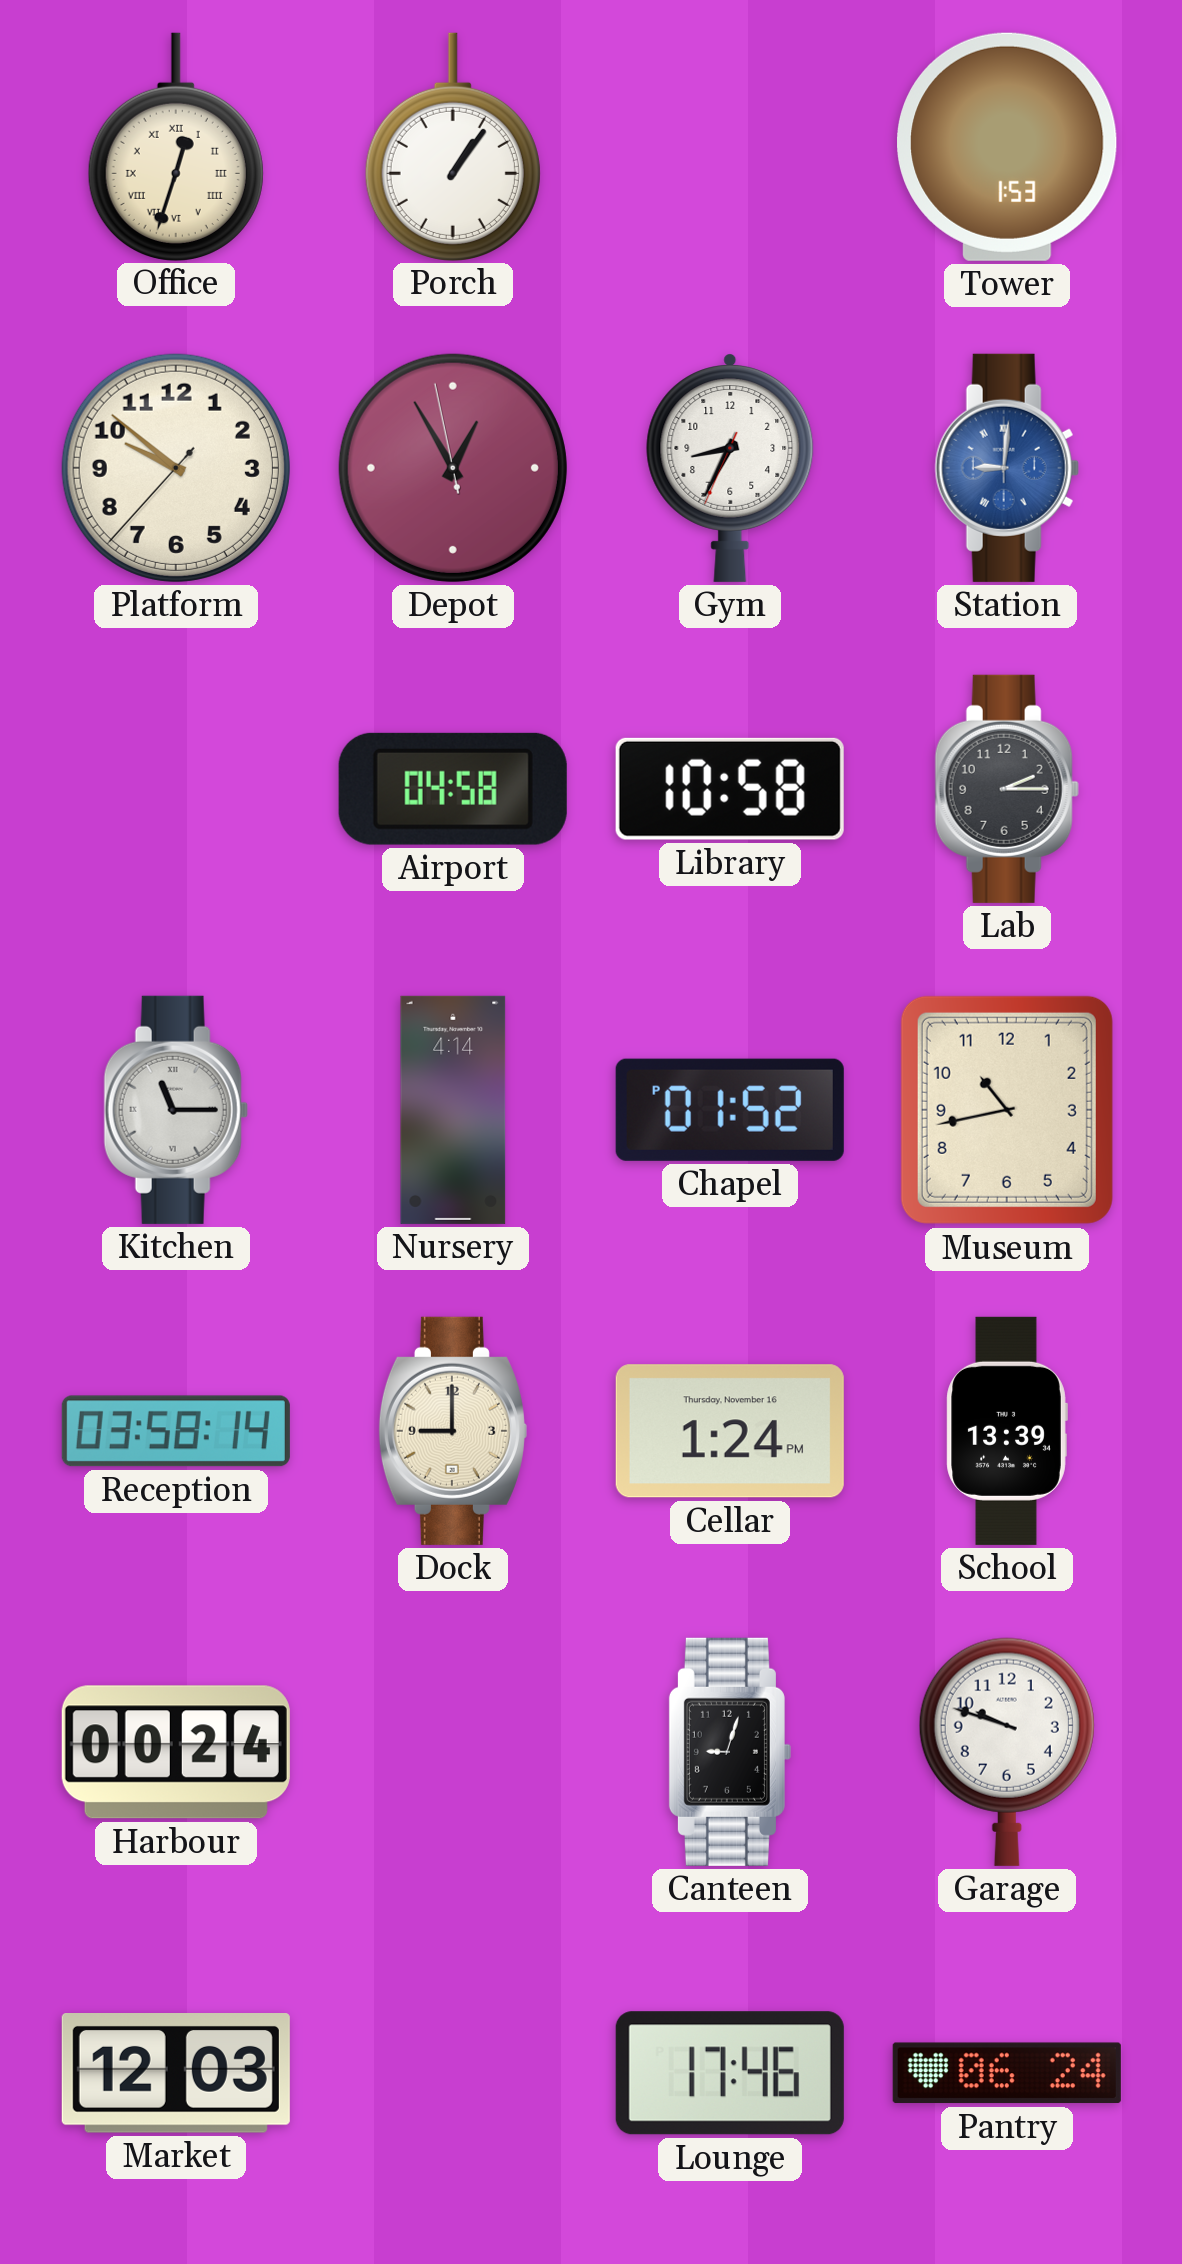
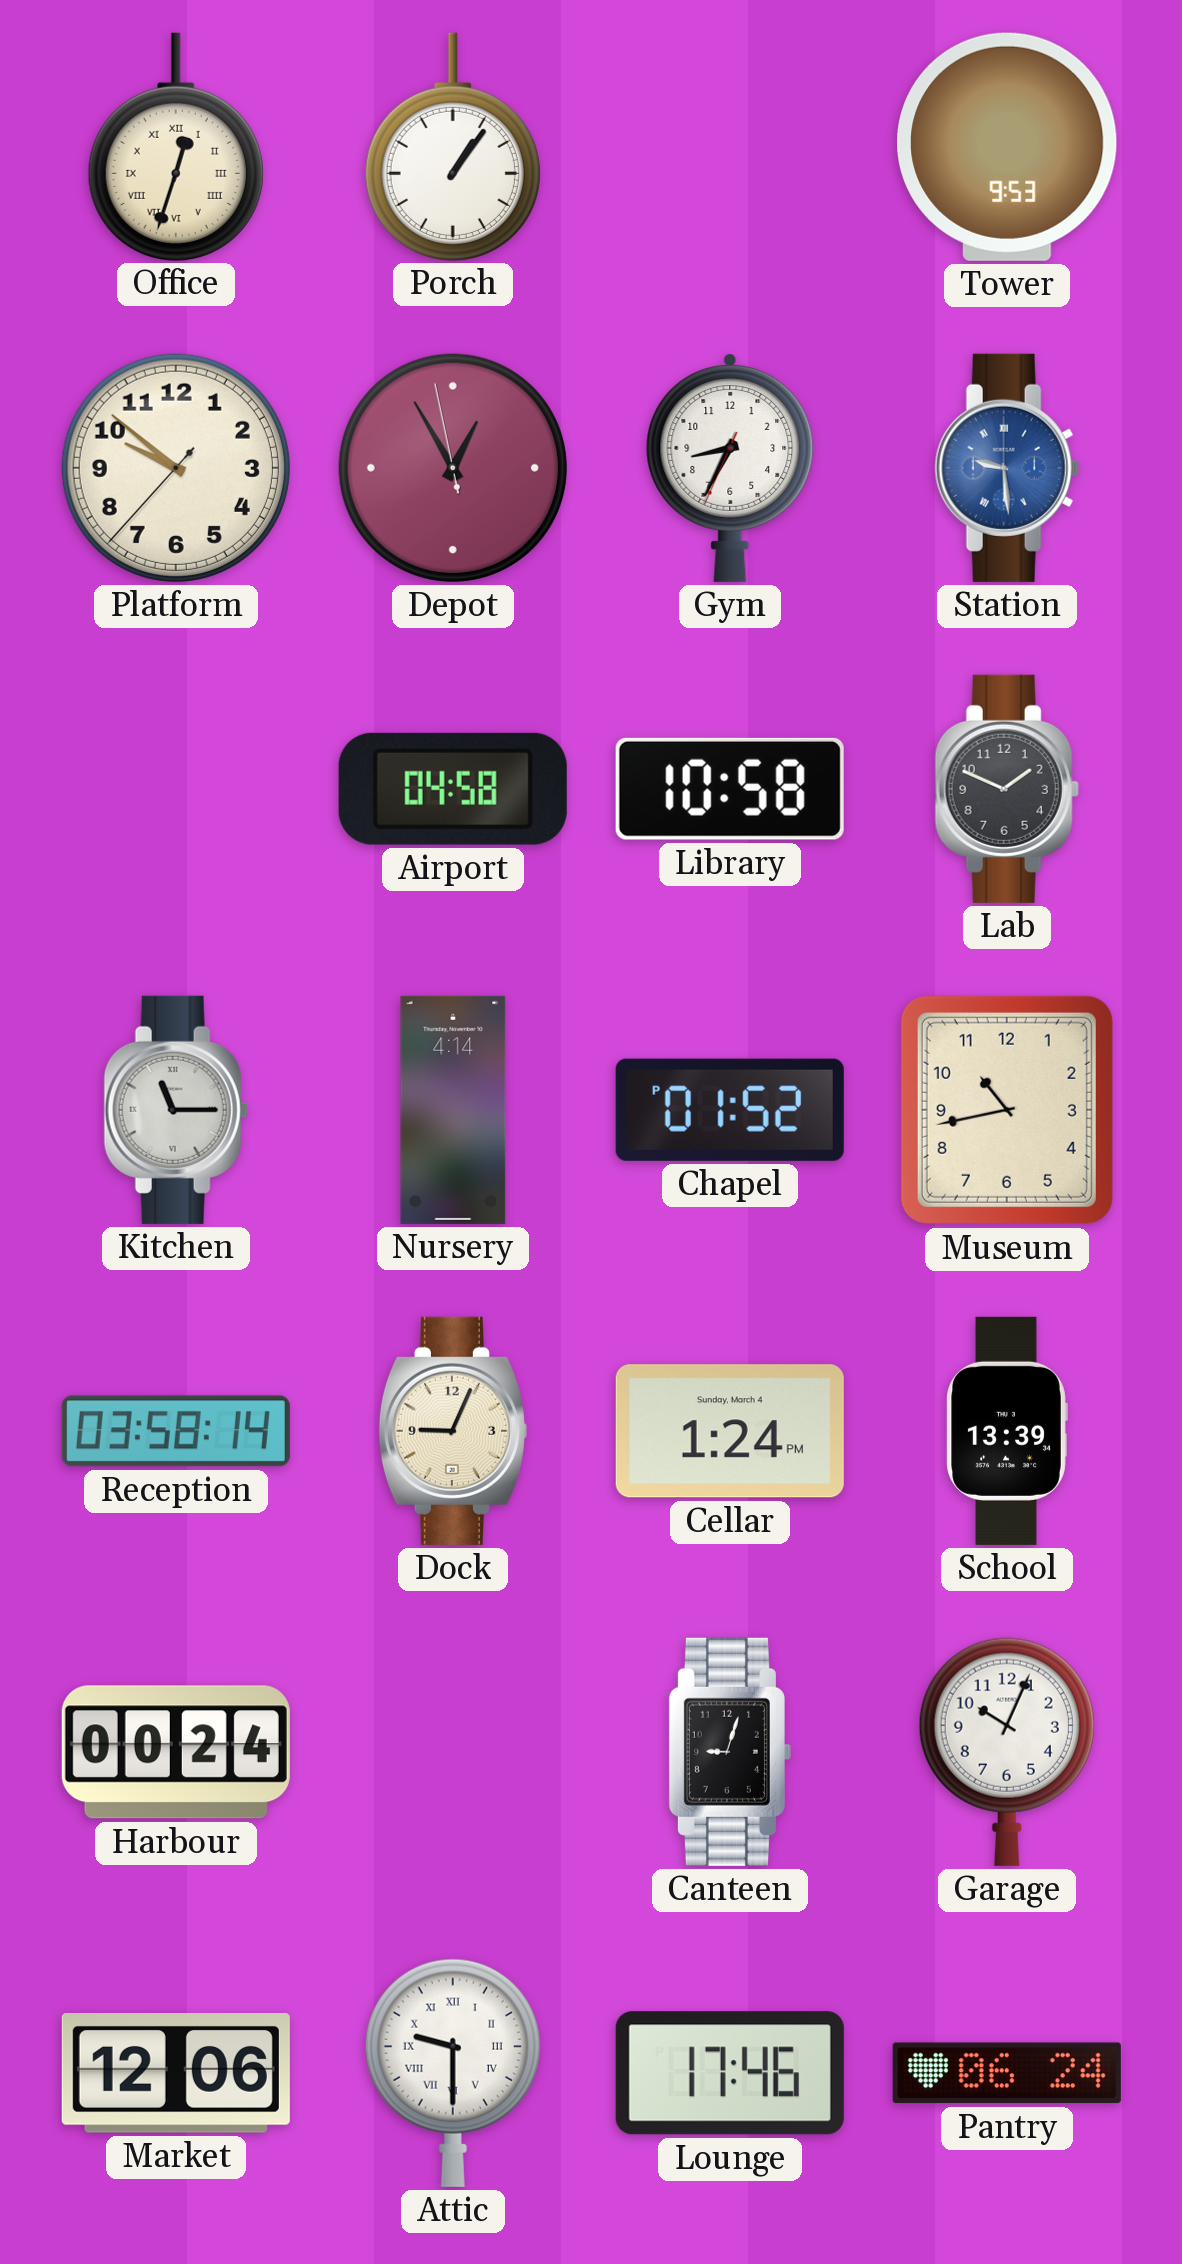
Tower: 1:53 -> 9:53 (1007, 147)
Station: 9:01 -> 9:29 (1007, 468)
Lab: 2:15 -> 1:49 (1007, 789)
Dock: 9:00 -> 9:04 (452, 1431)
Cellar date: Thursday, November 16 -> Sunday, March 4 (730, 1431)
Garage: 9:48 -> 10:04 (1007, 1752)
Market: 12:03 -> 12:06 (176, 2074)
Attic: none -> 9:30 (453, 2073)
